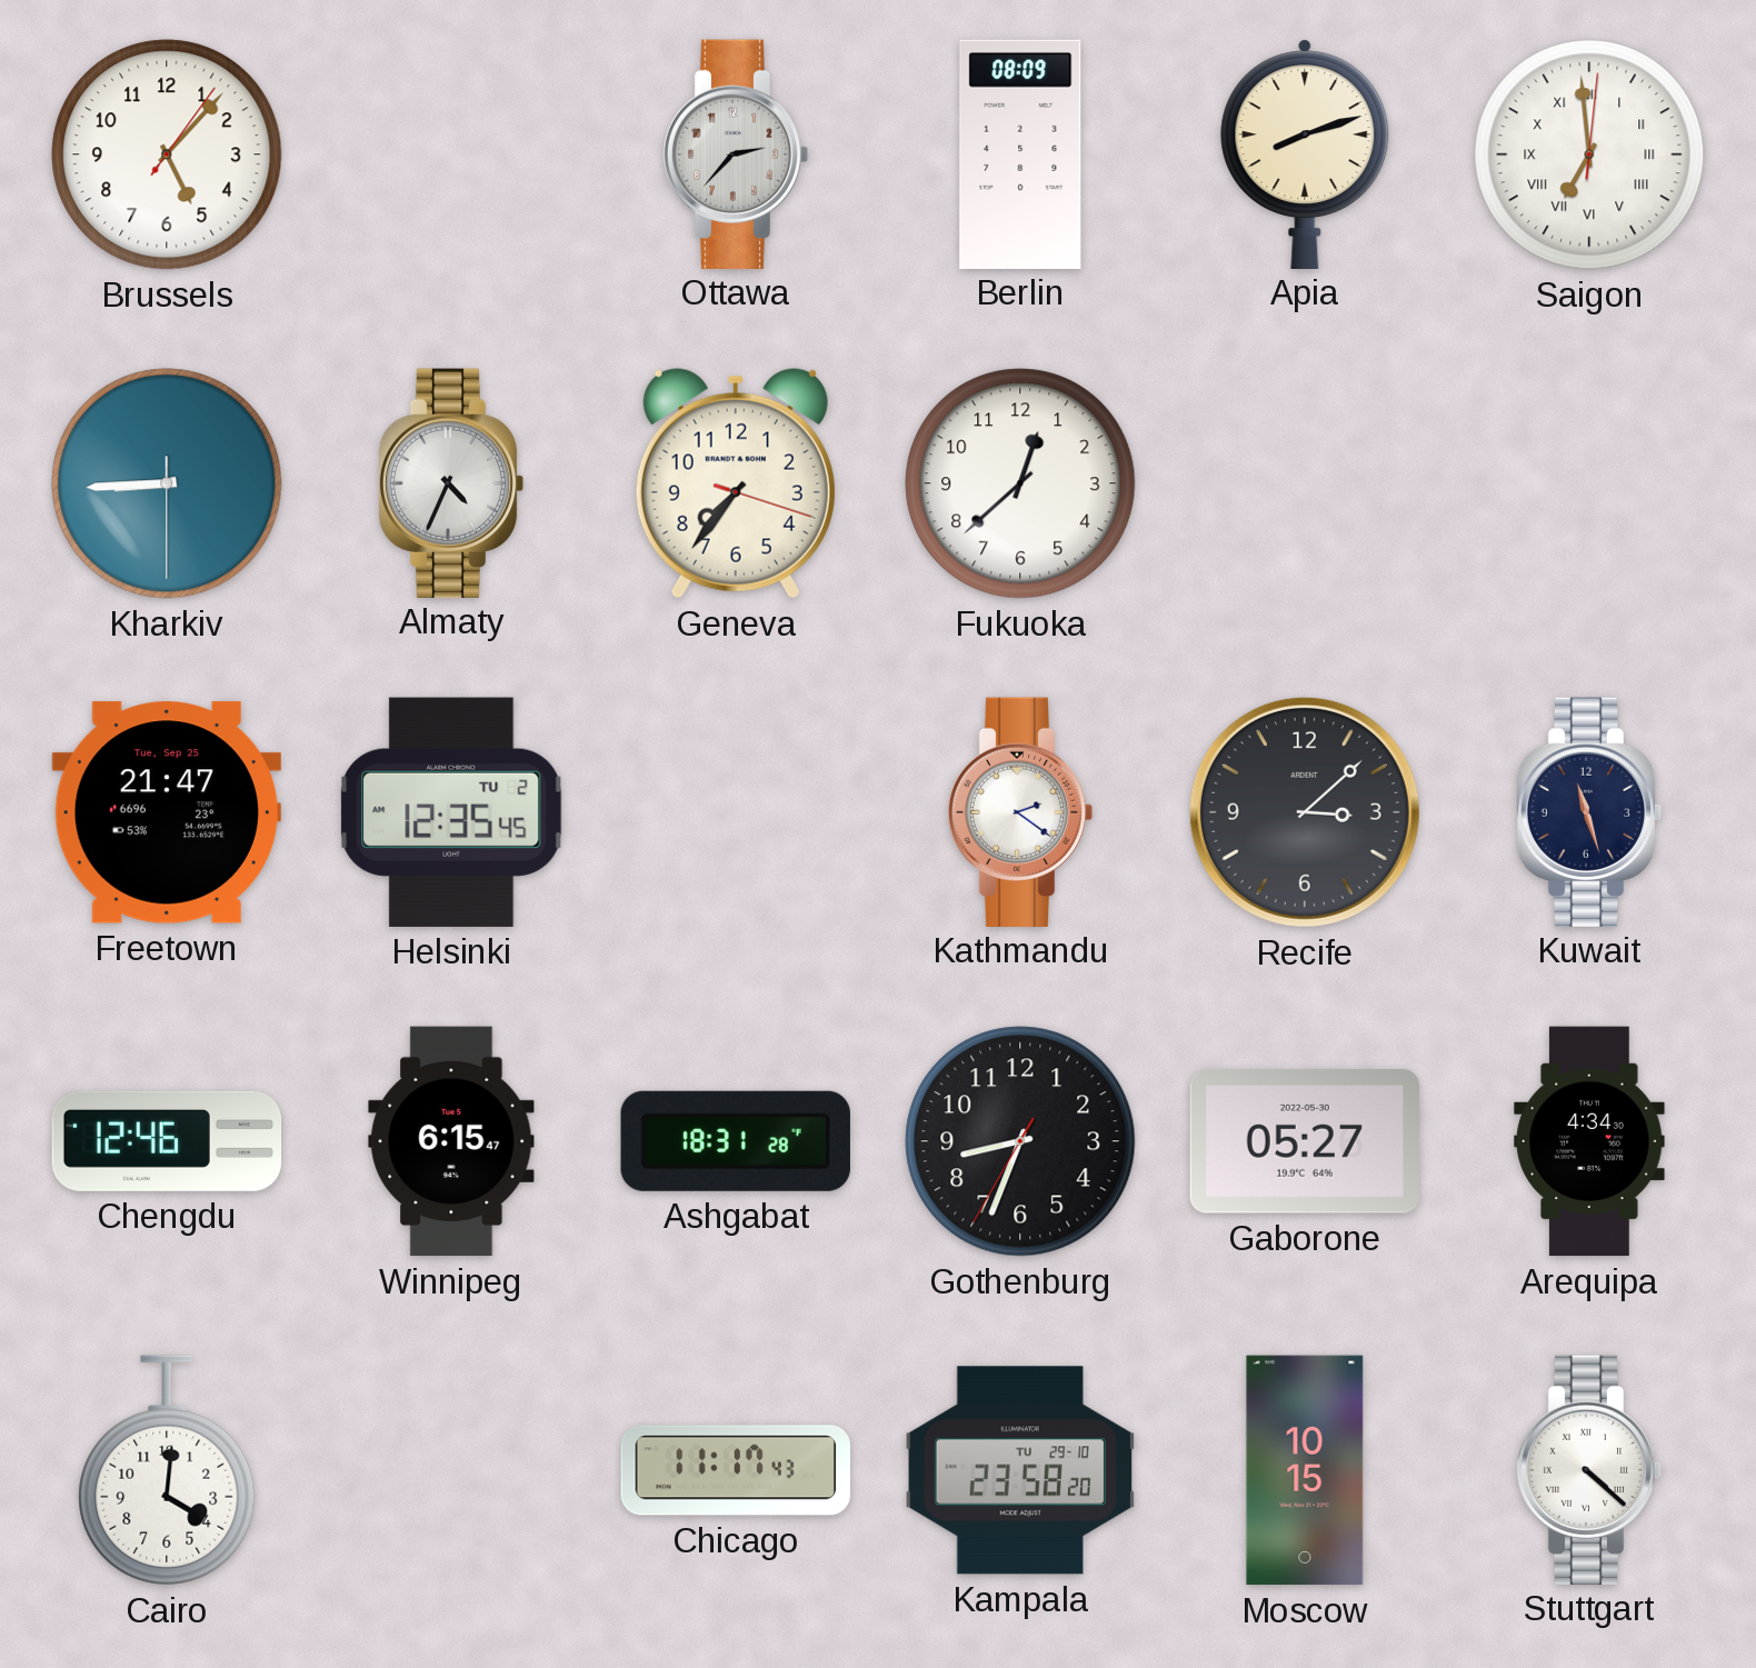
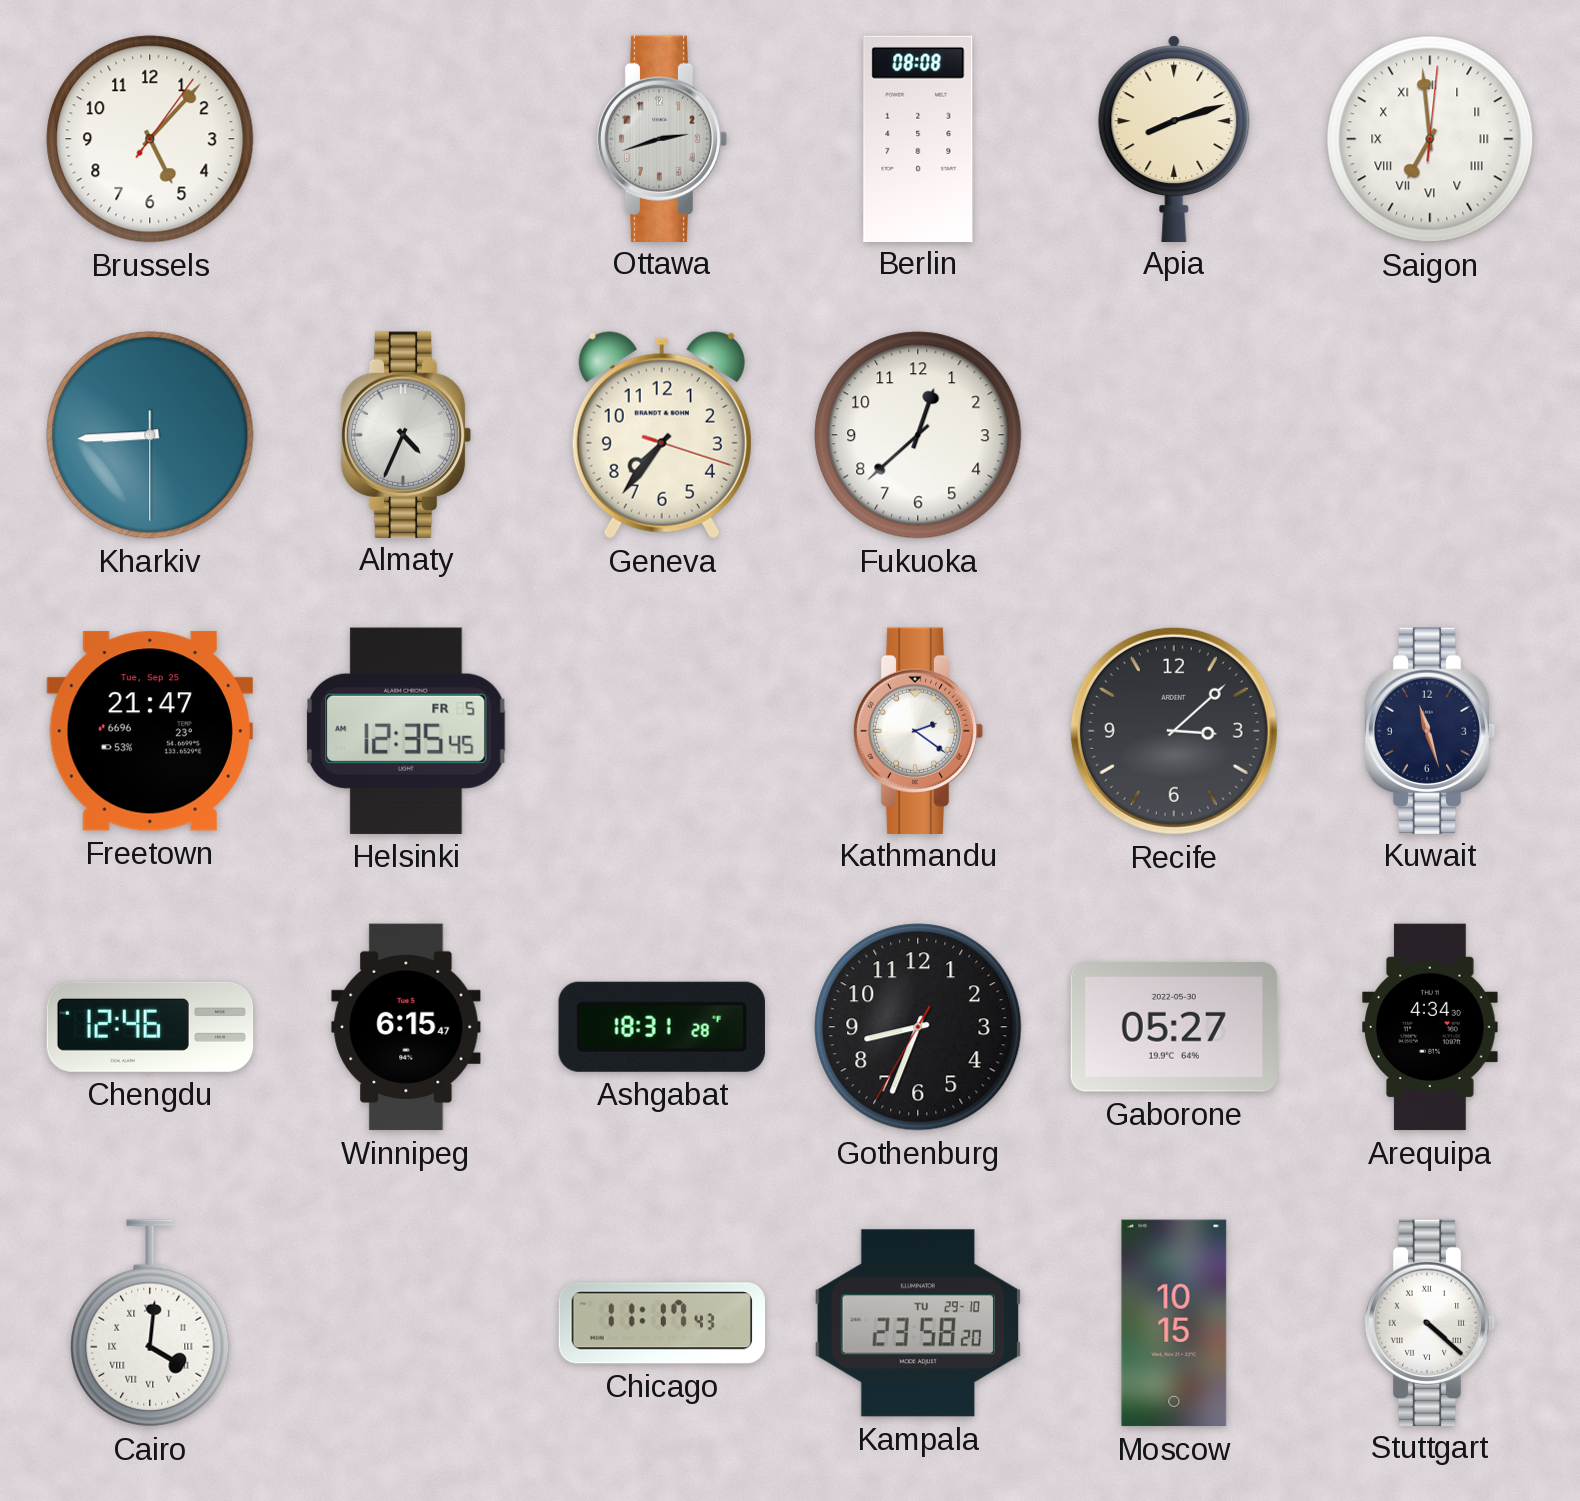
Ottawa: 2:37 -> 2:42 (662, 138)
Berlin: 08:09 -> 08:08 (918, 138)
Helsinki date: TU 2 -> FR 5 (406, 731)
Cairo numerals: Arabic -> Roman (150, 1323)
